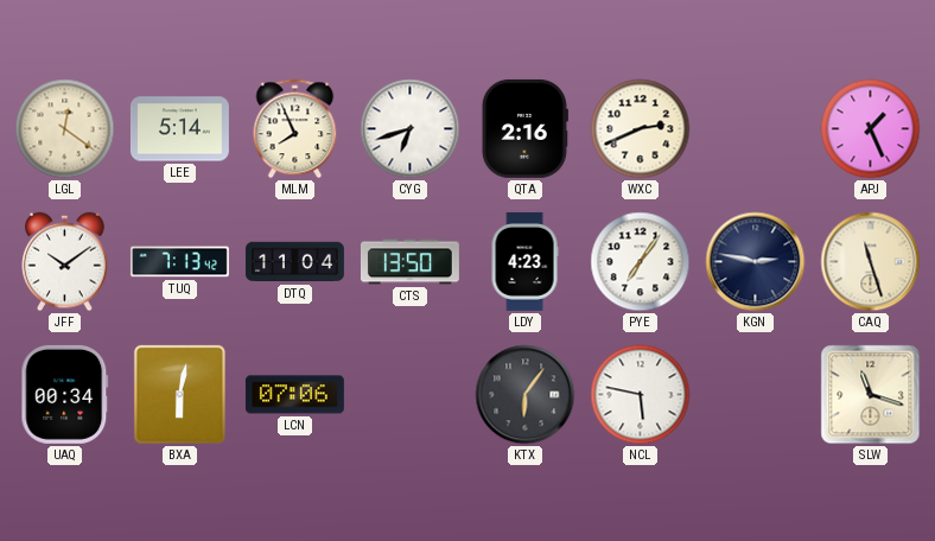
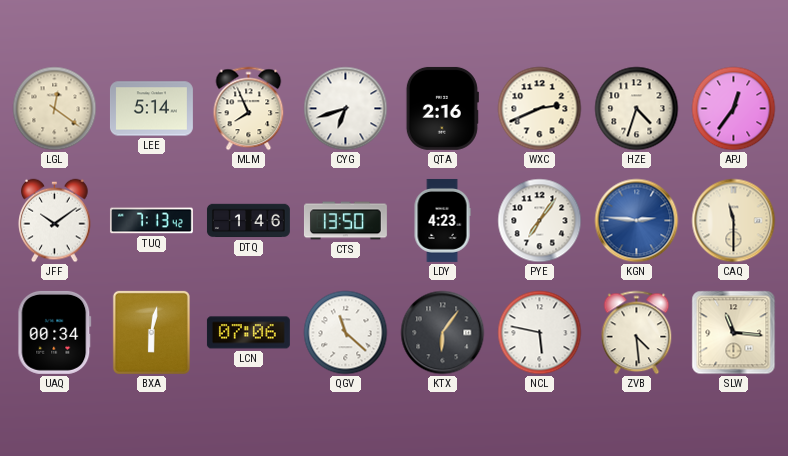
HZE: none -> 4:33 (637, 109)
APJ: 1:26 -> 12:36 (734, 109)
DTQ: 11:04 -> 1:46 (248, 221)
KGN: 2:47 -> 2:46 (637, 221)
KGN dial: navy -> blue (637, 221)
CAQ: 11:27 -> 11:30 (734, 221)
QGV: none -> 11:22 (346, 333)
ZVB: none -> 4:29 (637, 333)
SLW: 11:18 -> 11:16 (734, 333)
